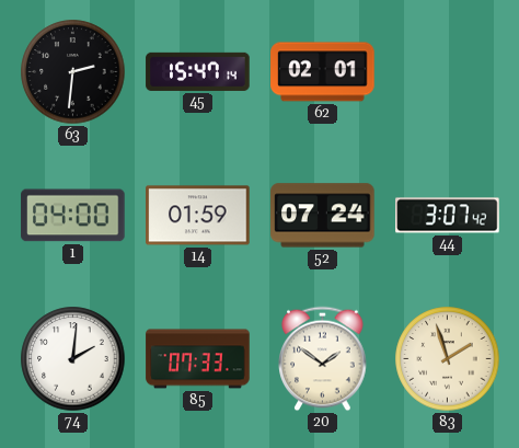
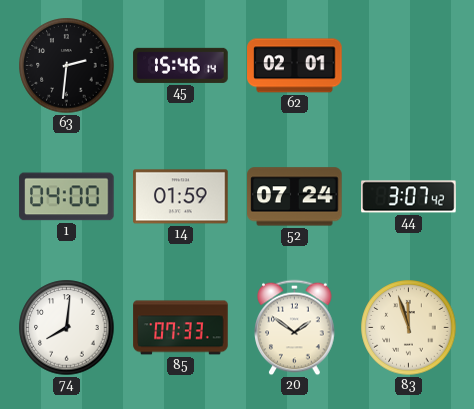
45: 15:47 -> 15:46 (181, 65)
74: 2:01 -> 8:01 (67, 328)
83: 1:57 -> 11:57 (409, 328)
